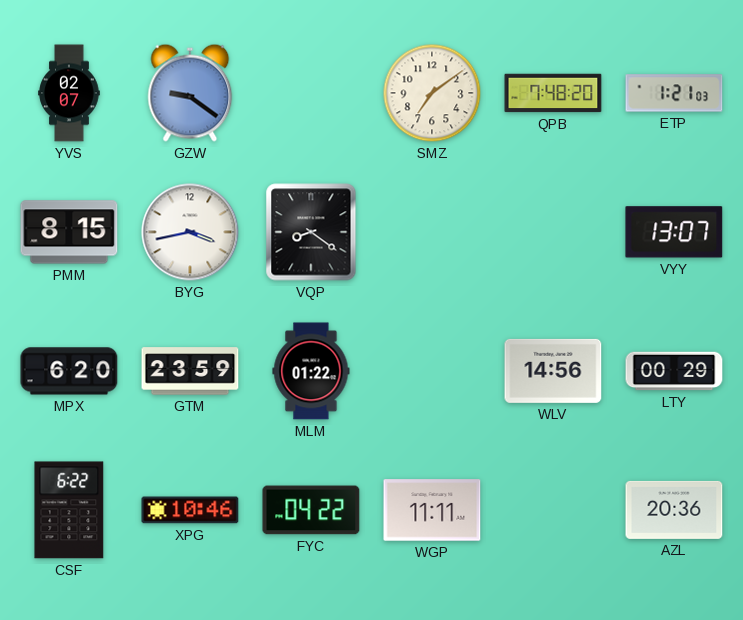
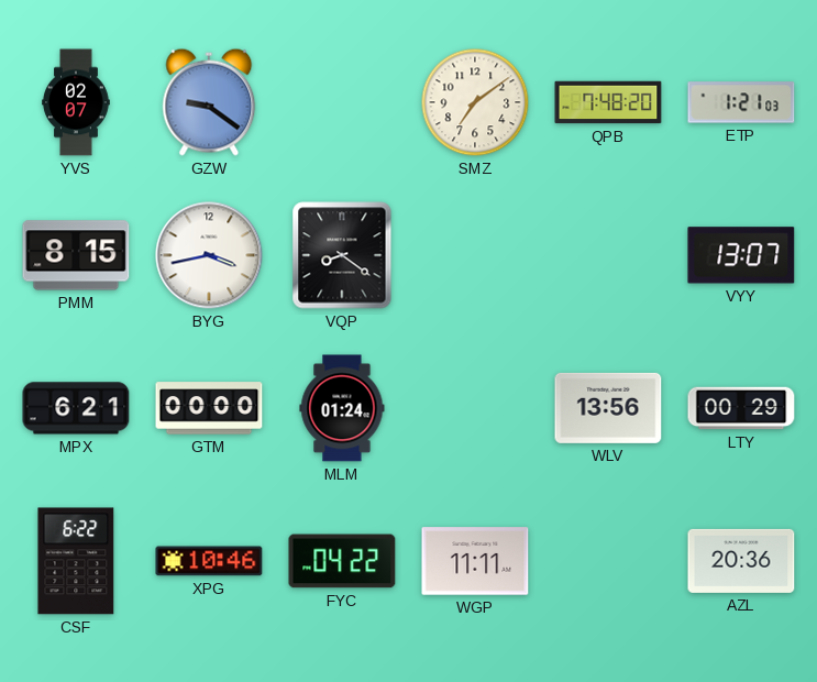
MPX: 6:20 -> 6:21 (76, 408)
GTM: 23:59 -> 00:00 (209, 408)
MLM: 01:22 -> 01:24 (342, 408)
WLV: 14:56 -> 13:56 (608, 408)
